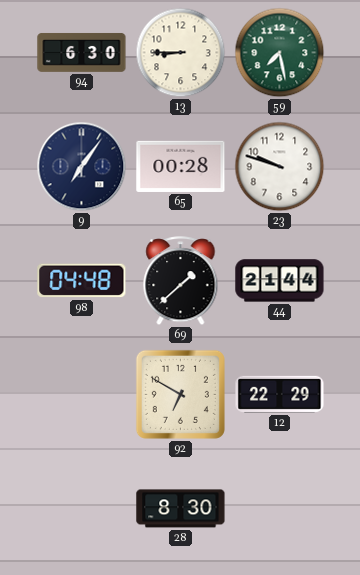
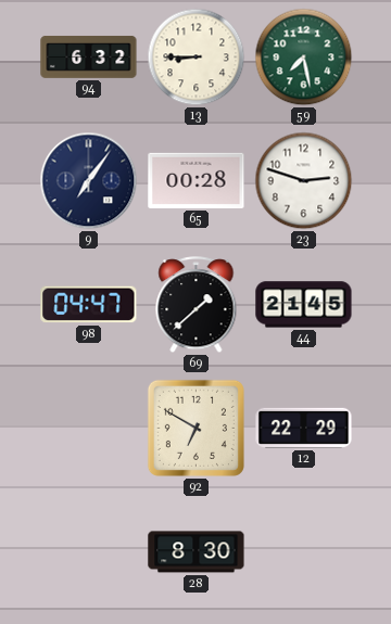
94: 6:30 -> 6:32 (89, 56)
23: 9:48 -> 2:48 (304, 181)
98: 04:48 -> 04:47 (89, 305)
44: 21:44 -> 21:45 (304, 305)
